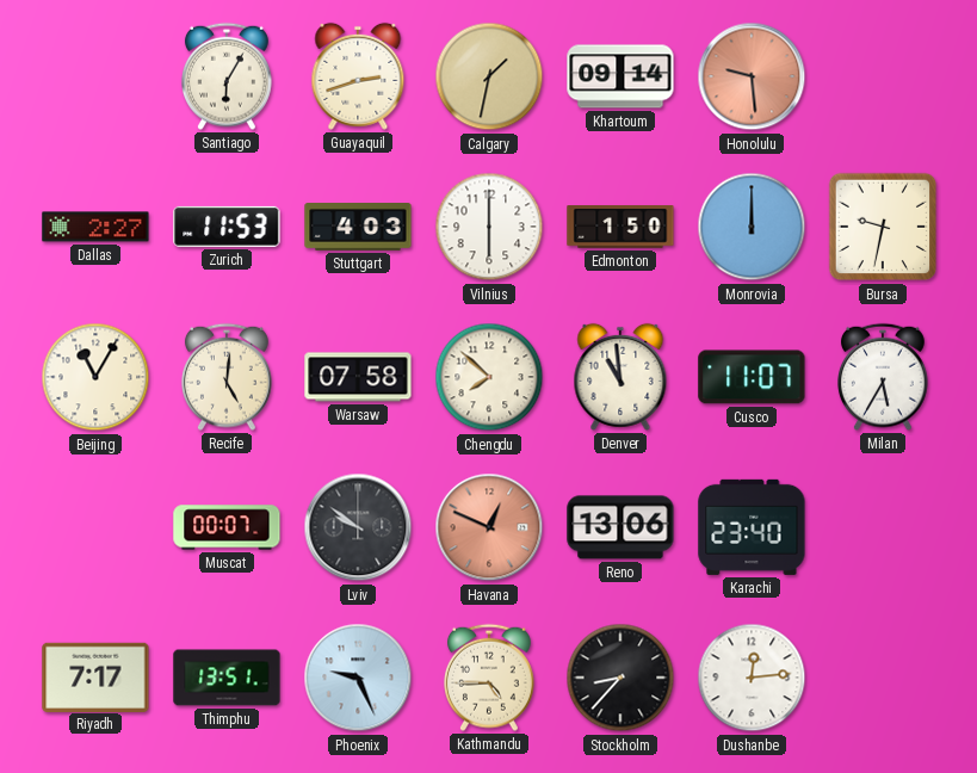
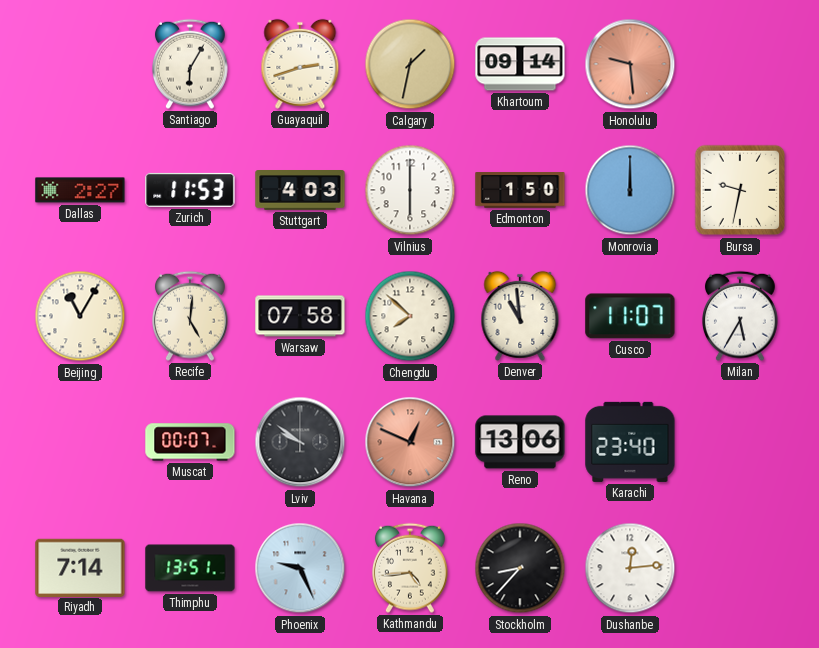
Riyadh: 7:17 -> 7:14 (80, 567)
Kathmandu: 4:45 -> 4:44 (411, 568)
